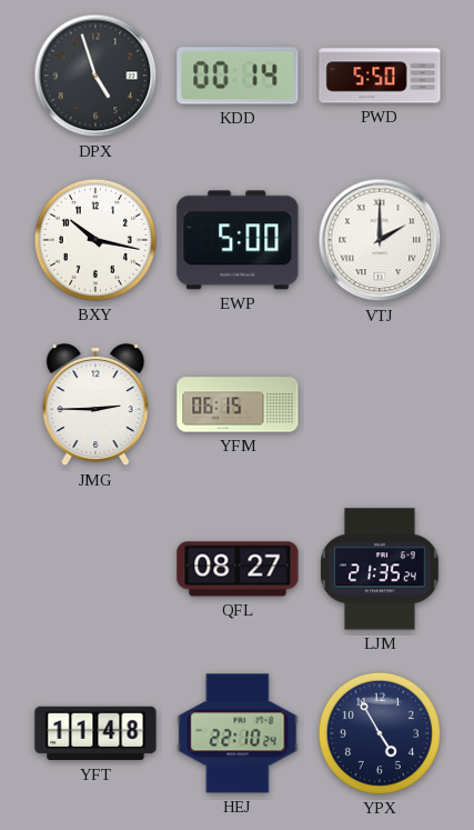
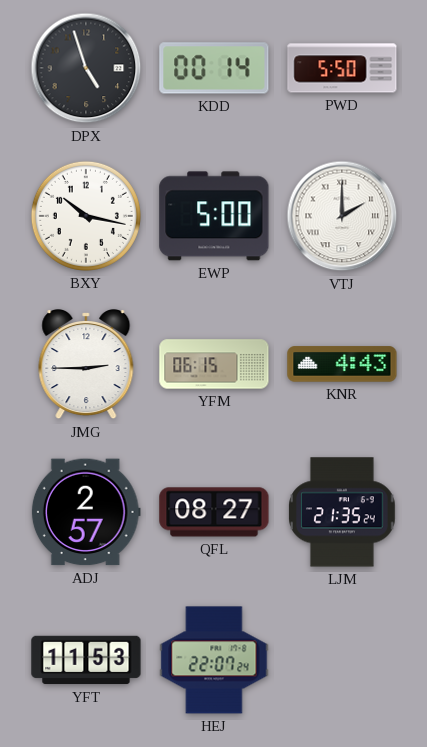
KNR: none -> 4:43 (342, 364)
ADJ: none -> 2:57 (86, 512)
YFT: 11:48 -> 11:53 (86, 660)
HEJ: 22:10 -> 22:07 (214, 660)
YPX: 4:55 -> none (380, 733)
